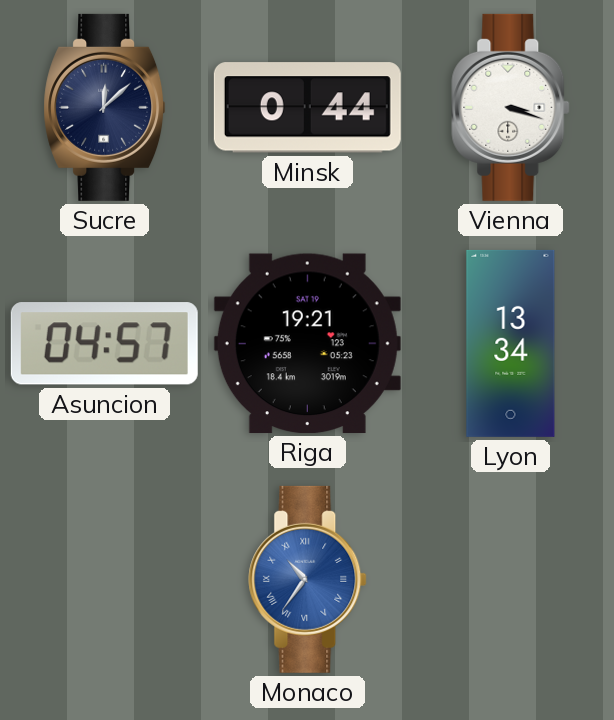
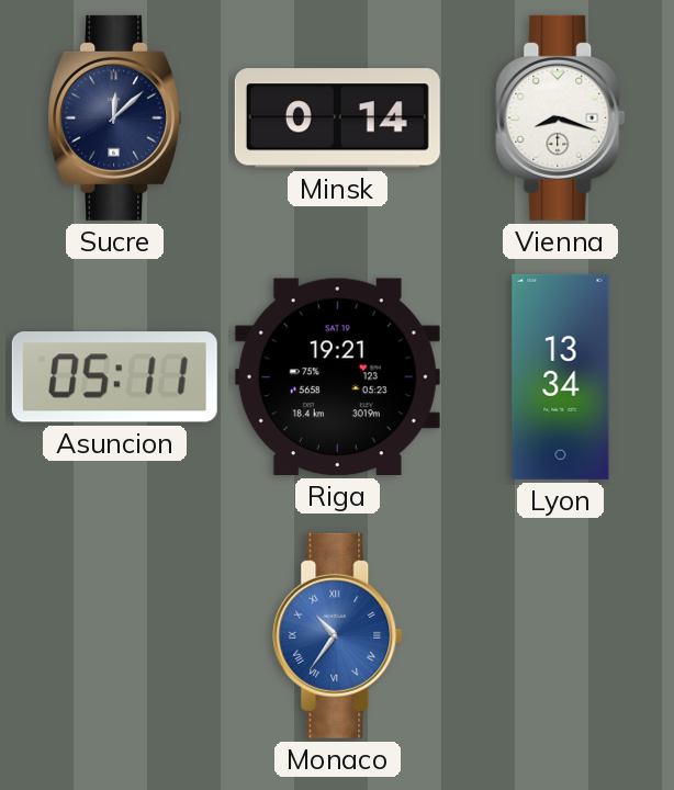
Minsk: 0:44 -> 0:14 (337, 119)
Vienna: 3:18 -> 8:18 (561, 117)
Asuncion: 04:57 -> 05:11 (114, 377)
